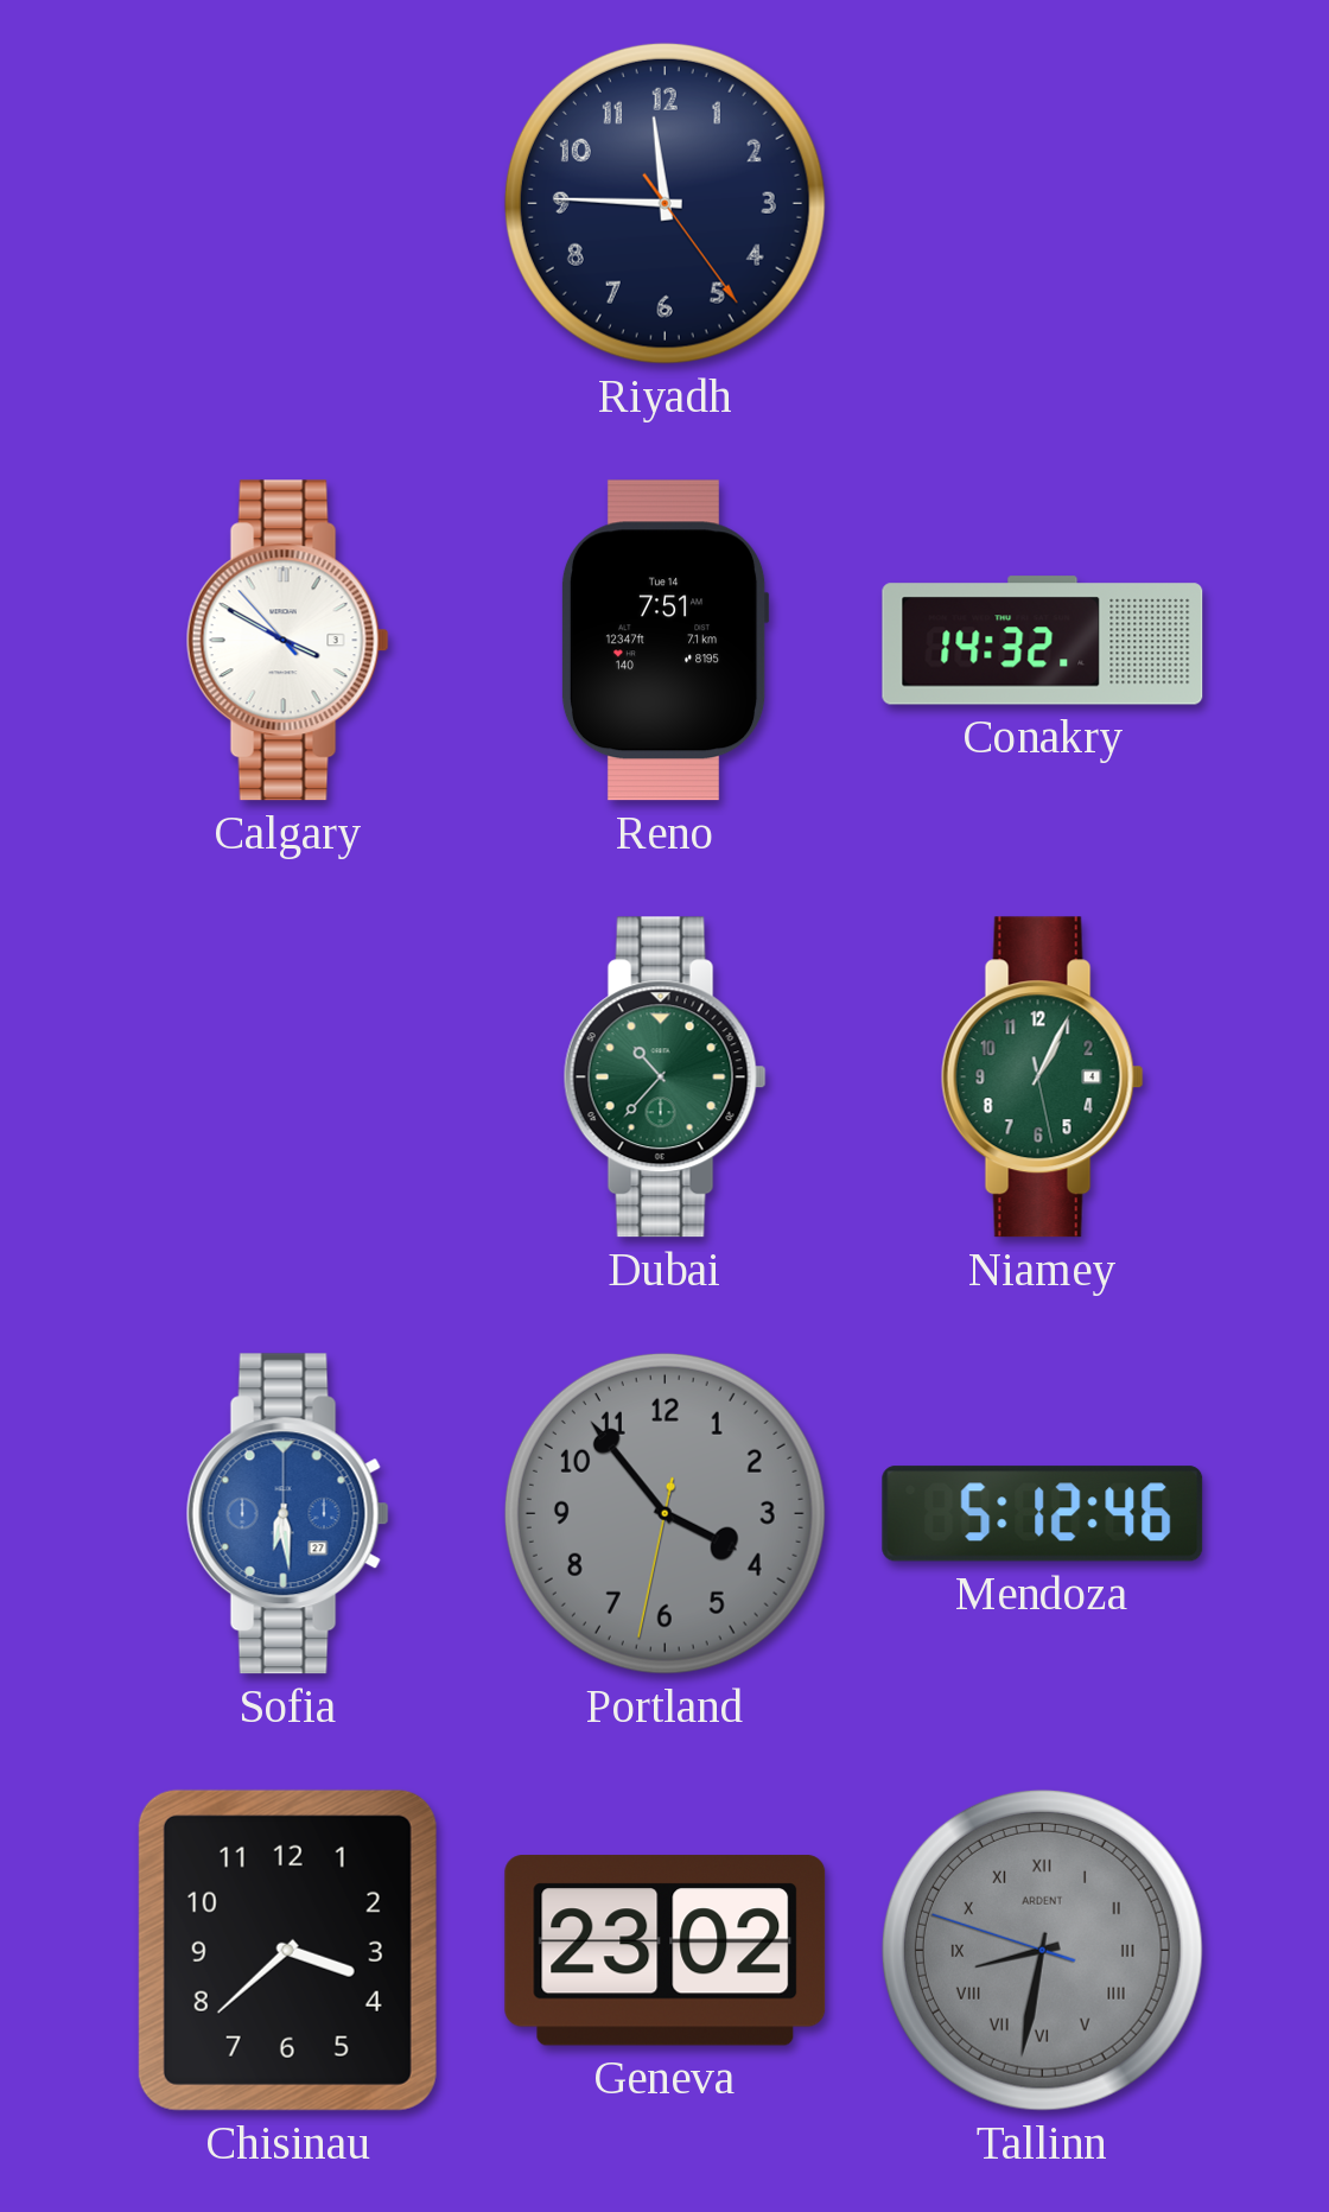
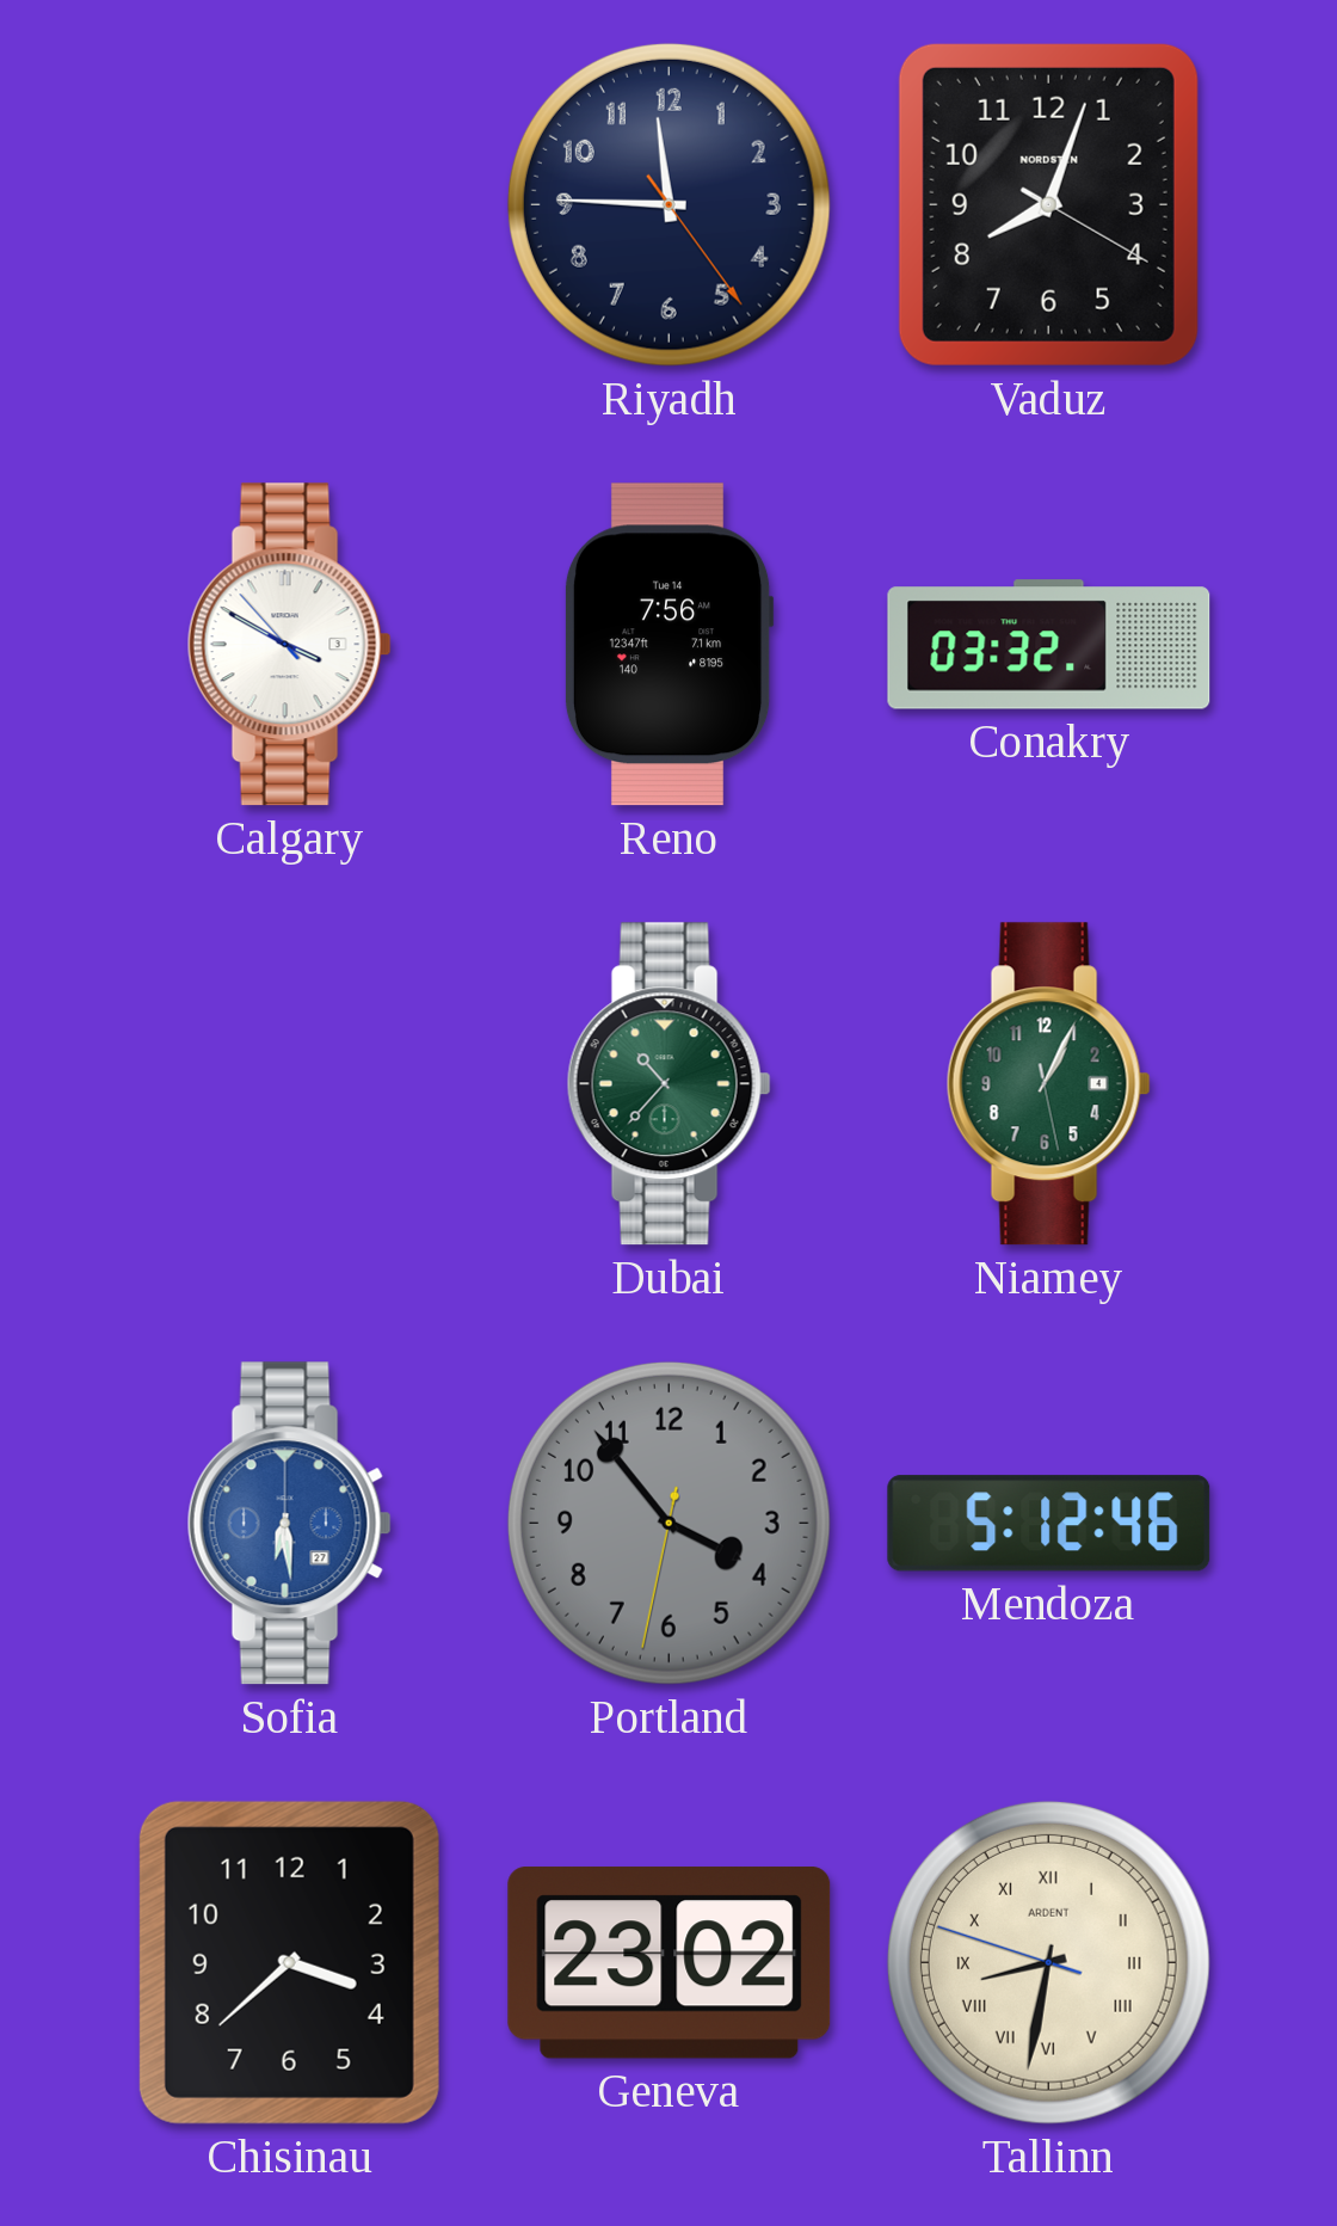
Vaduz: none -> 8:03 (1048, 204)
Reno: 7:51 -> 7:56 (668, 645)
Conakry: 14:32 -> 03:32 (1049, 645)
Tallinn dial: grey -> cream (1048, 1962)
